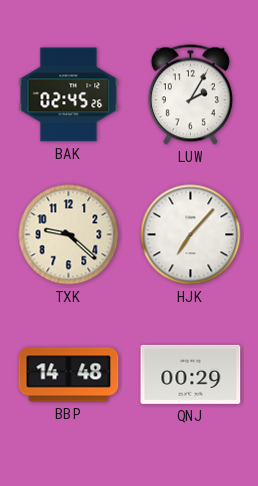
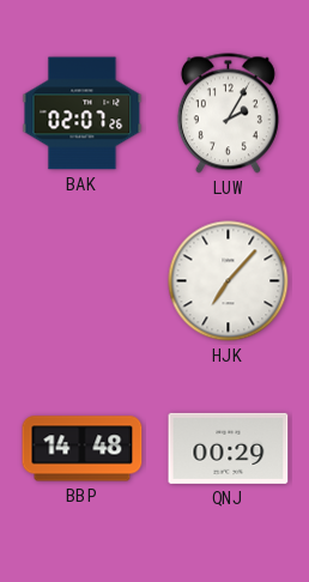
BAK: 02:45 -> 02:07 (83, 114)
TXK: 9:22 -> none (69, 235)
